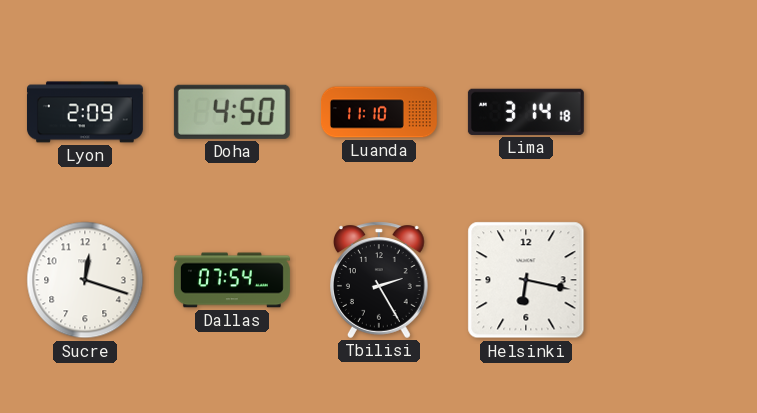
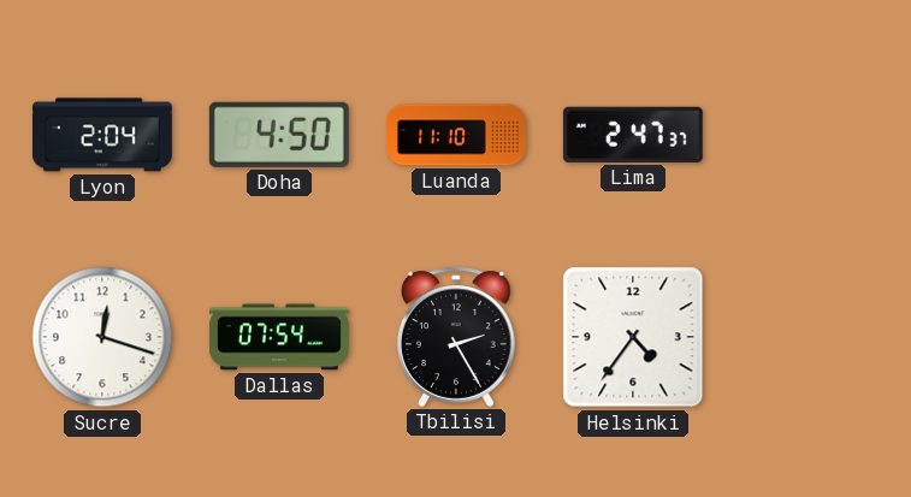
Lyon: 2:09 -> 2:04 (102, 135)
Lima: 3:14 -> 2:47 (633, 135)
Helsinki: 6:17 -> 4:36 (633, 337)
